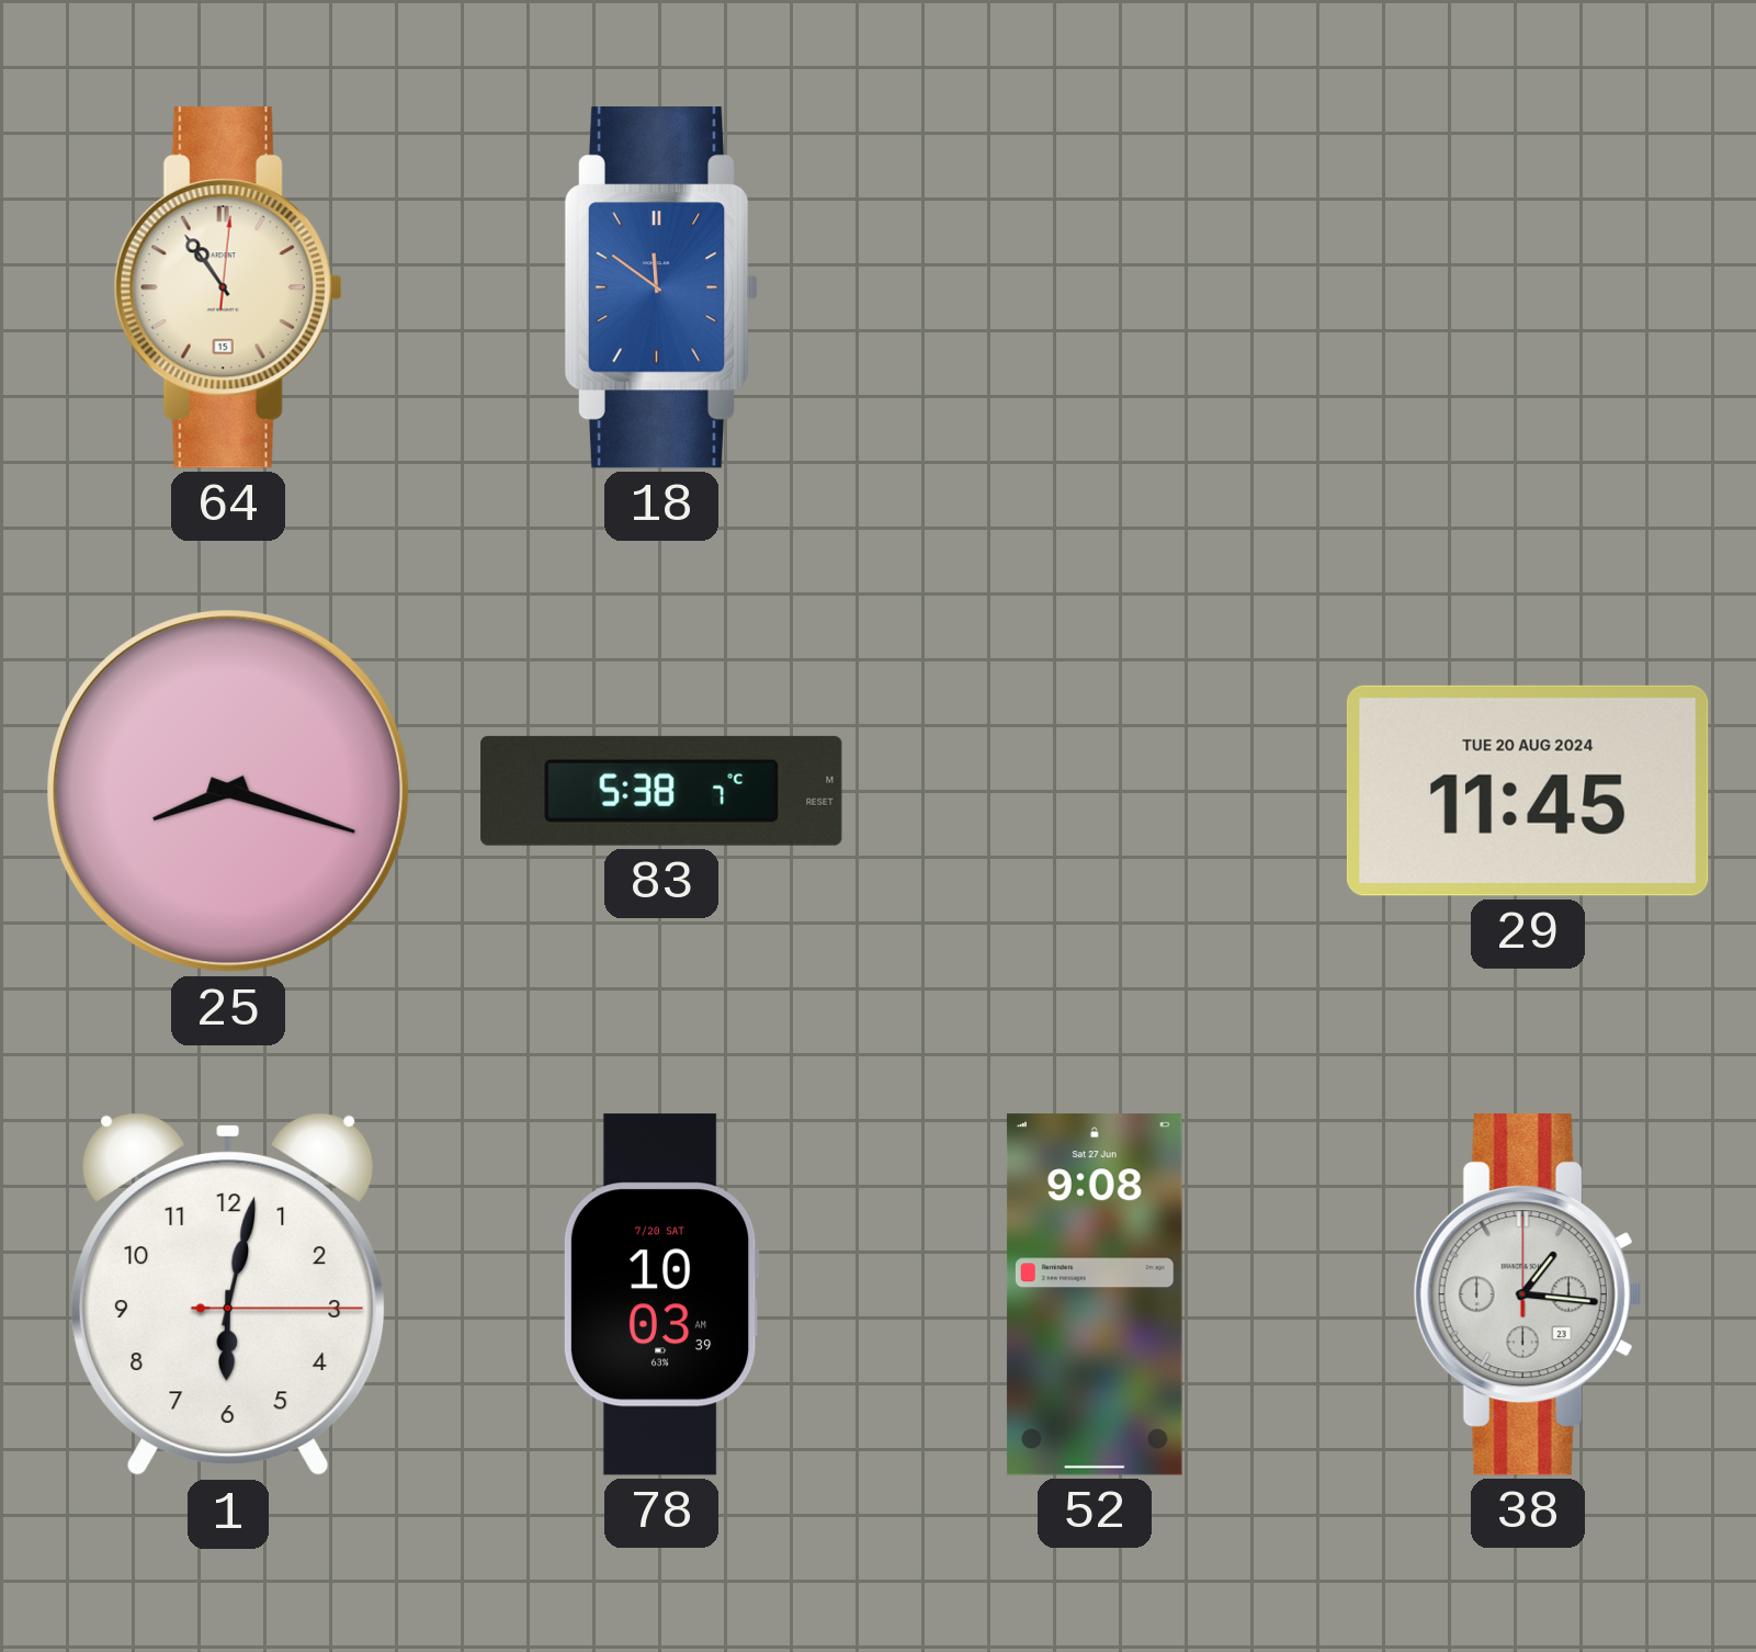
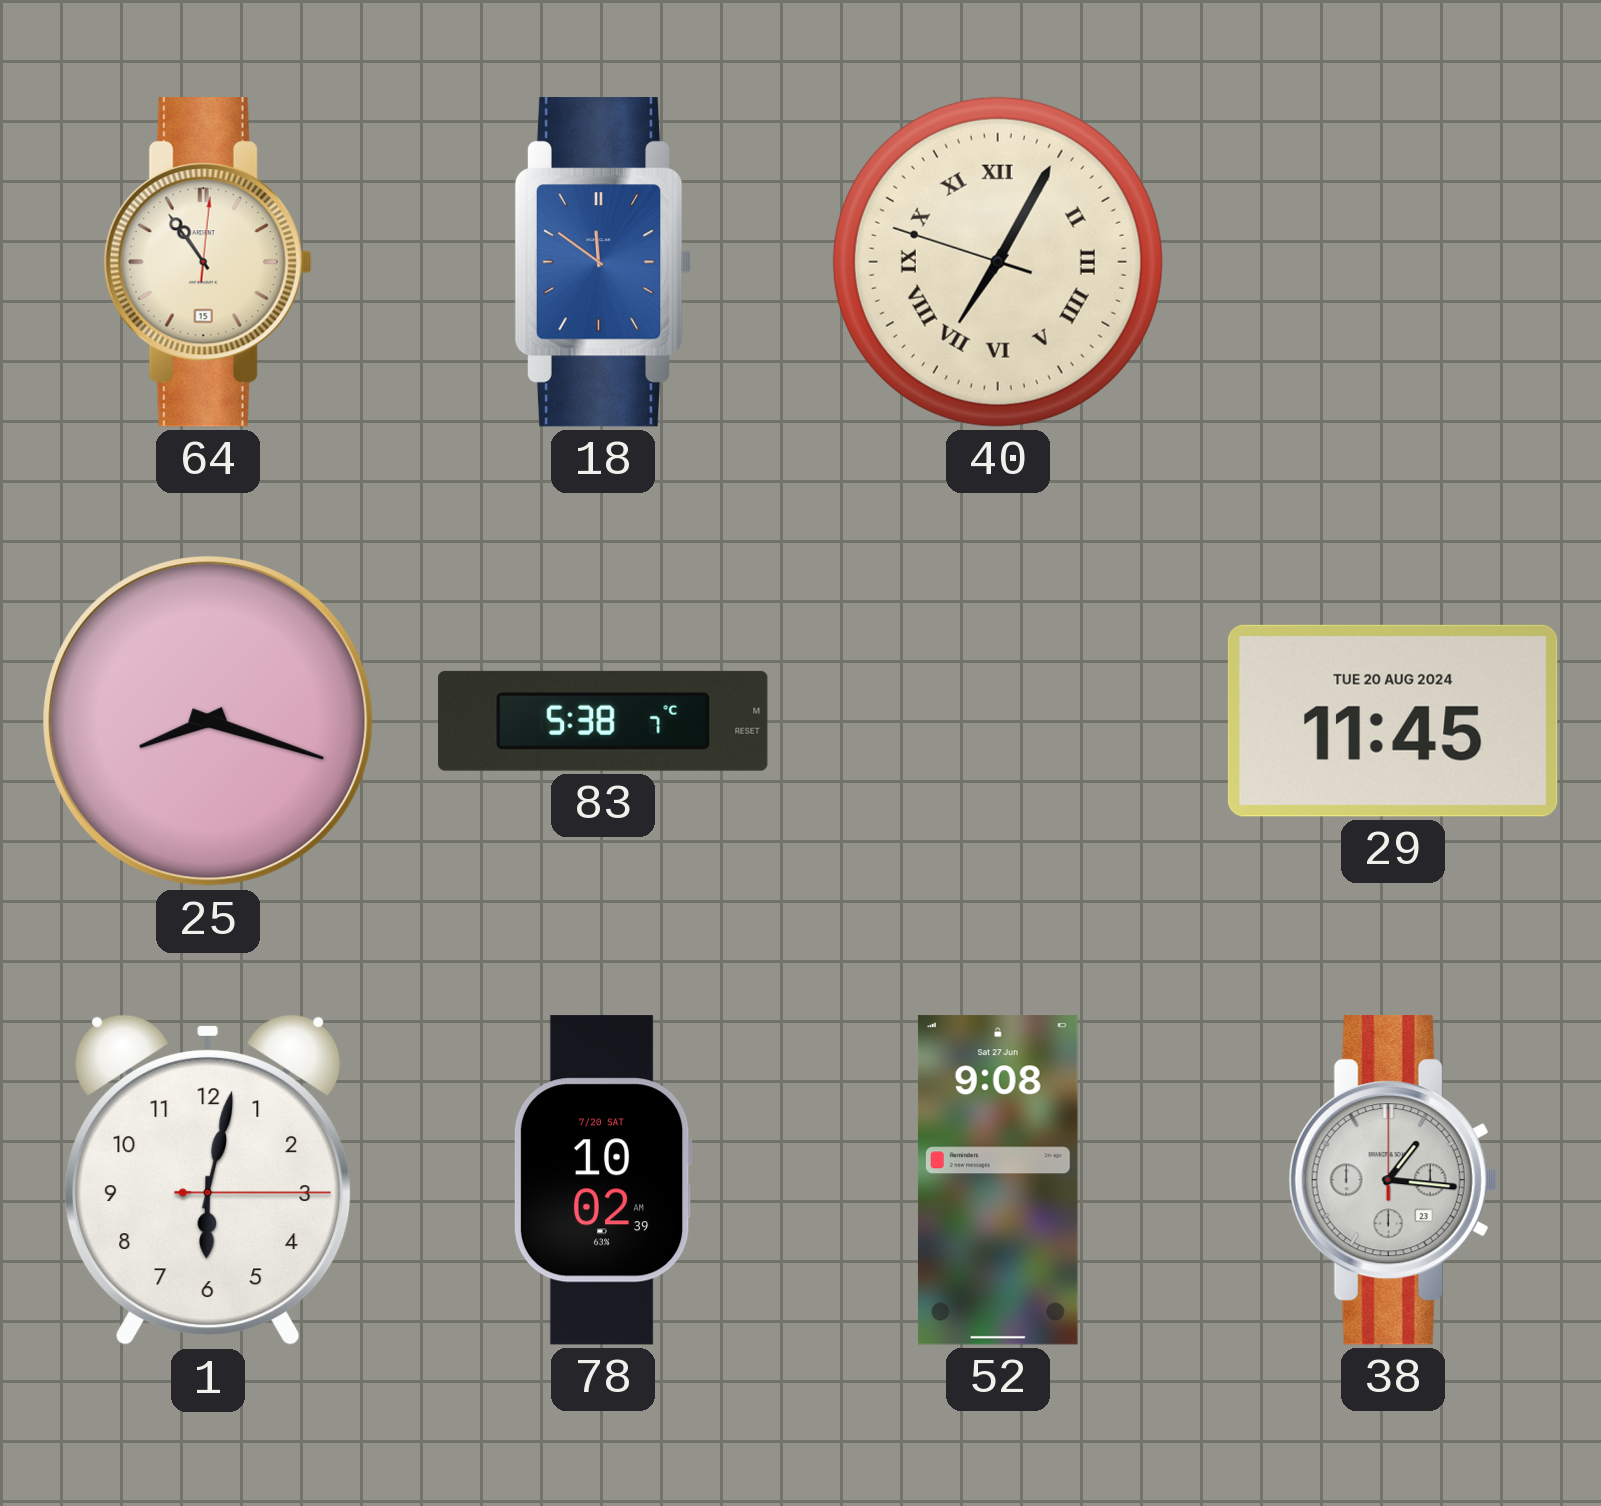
40: none -> 7:04 (998, 262)
78: 10:03 -> 10:02 (603, 1180)
